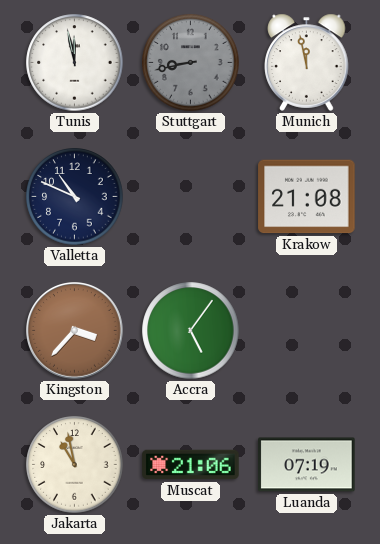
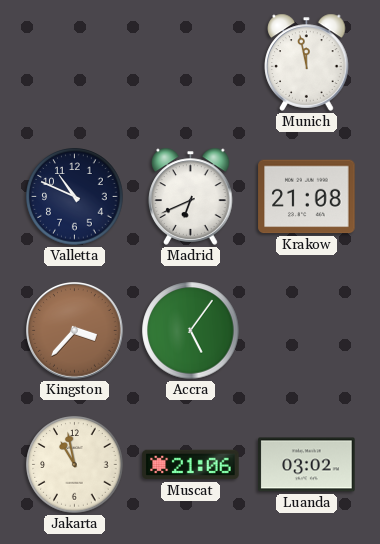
Tunis: 11:58 -> none (75, 63)
Stuttgart: 8:43 -> none (191, 63)
Madrid: none -> 6:41 (191, 196)
Luanda: 07:19 -> 03:02 (307, 465)
